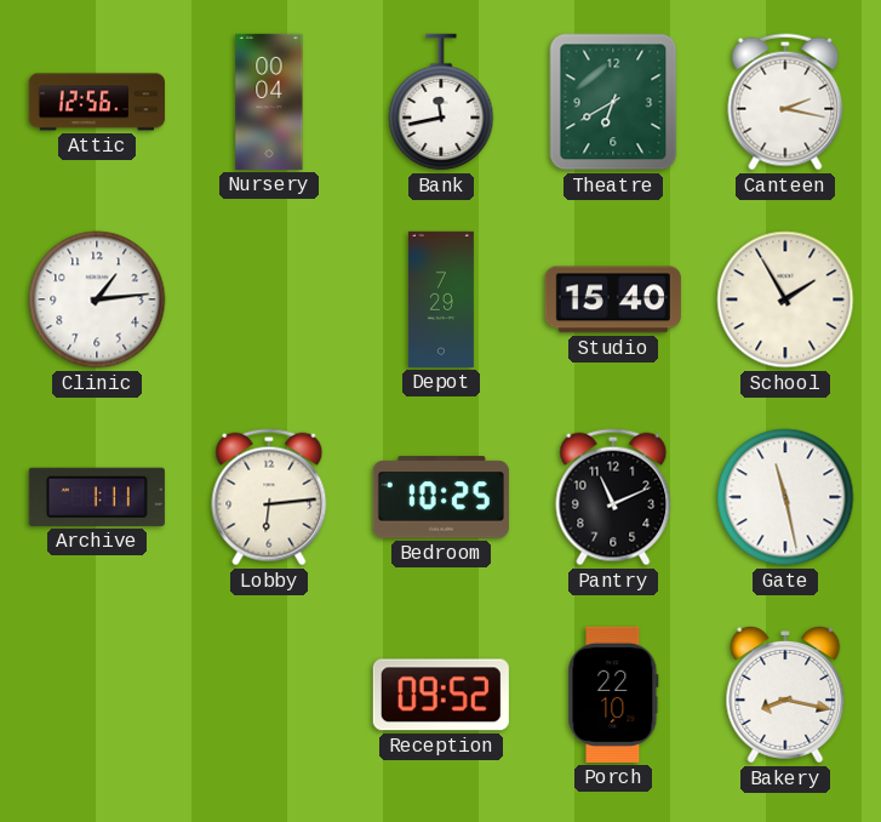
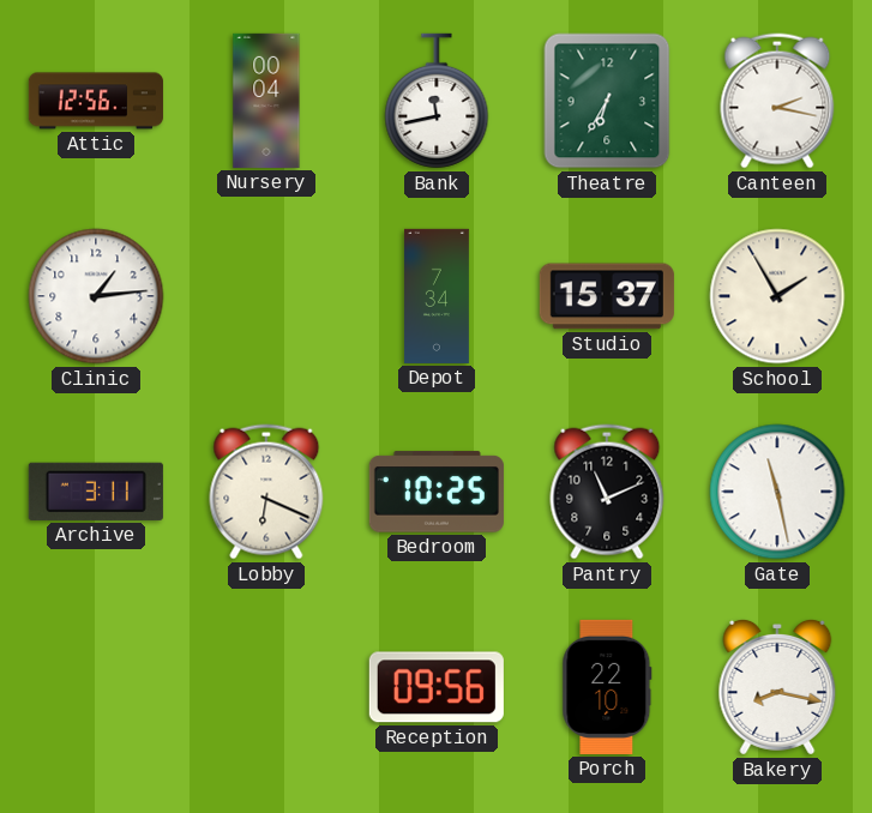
Theatre: 6:40 -> 6:35 (607, 101)
Depot: 7:29 -> 7:34 (437, 296)
Studio: 15:40 -> 15:37 (607, 296)
Archive: 1:11 -> 3:11 (96, 492)
Lobby: 6:14 -> 6:19 (266, 492)
Reception: 09:52 -> 09:56 (437, 687)
